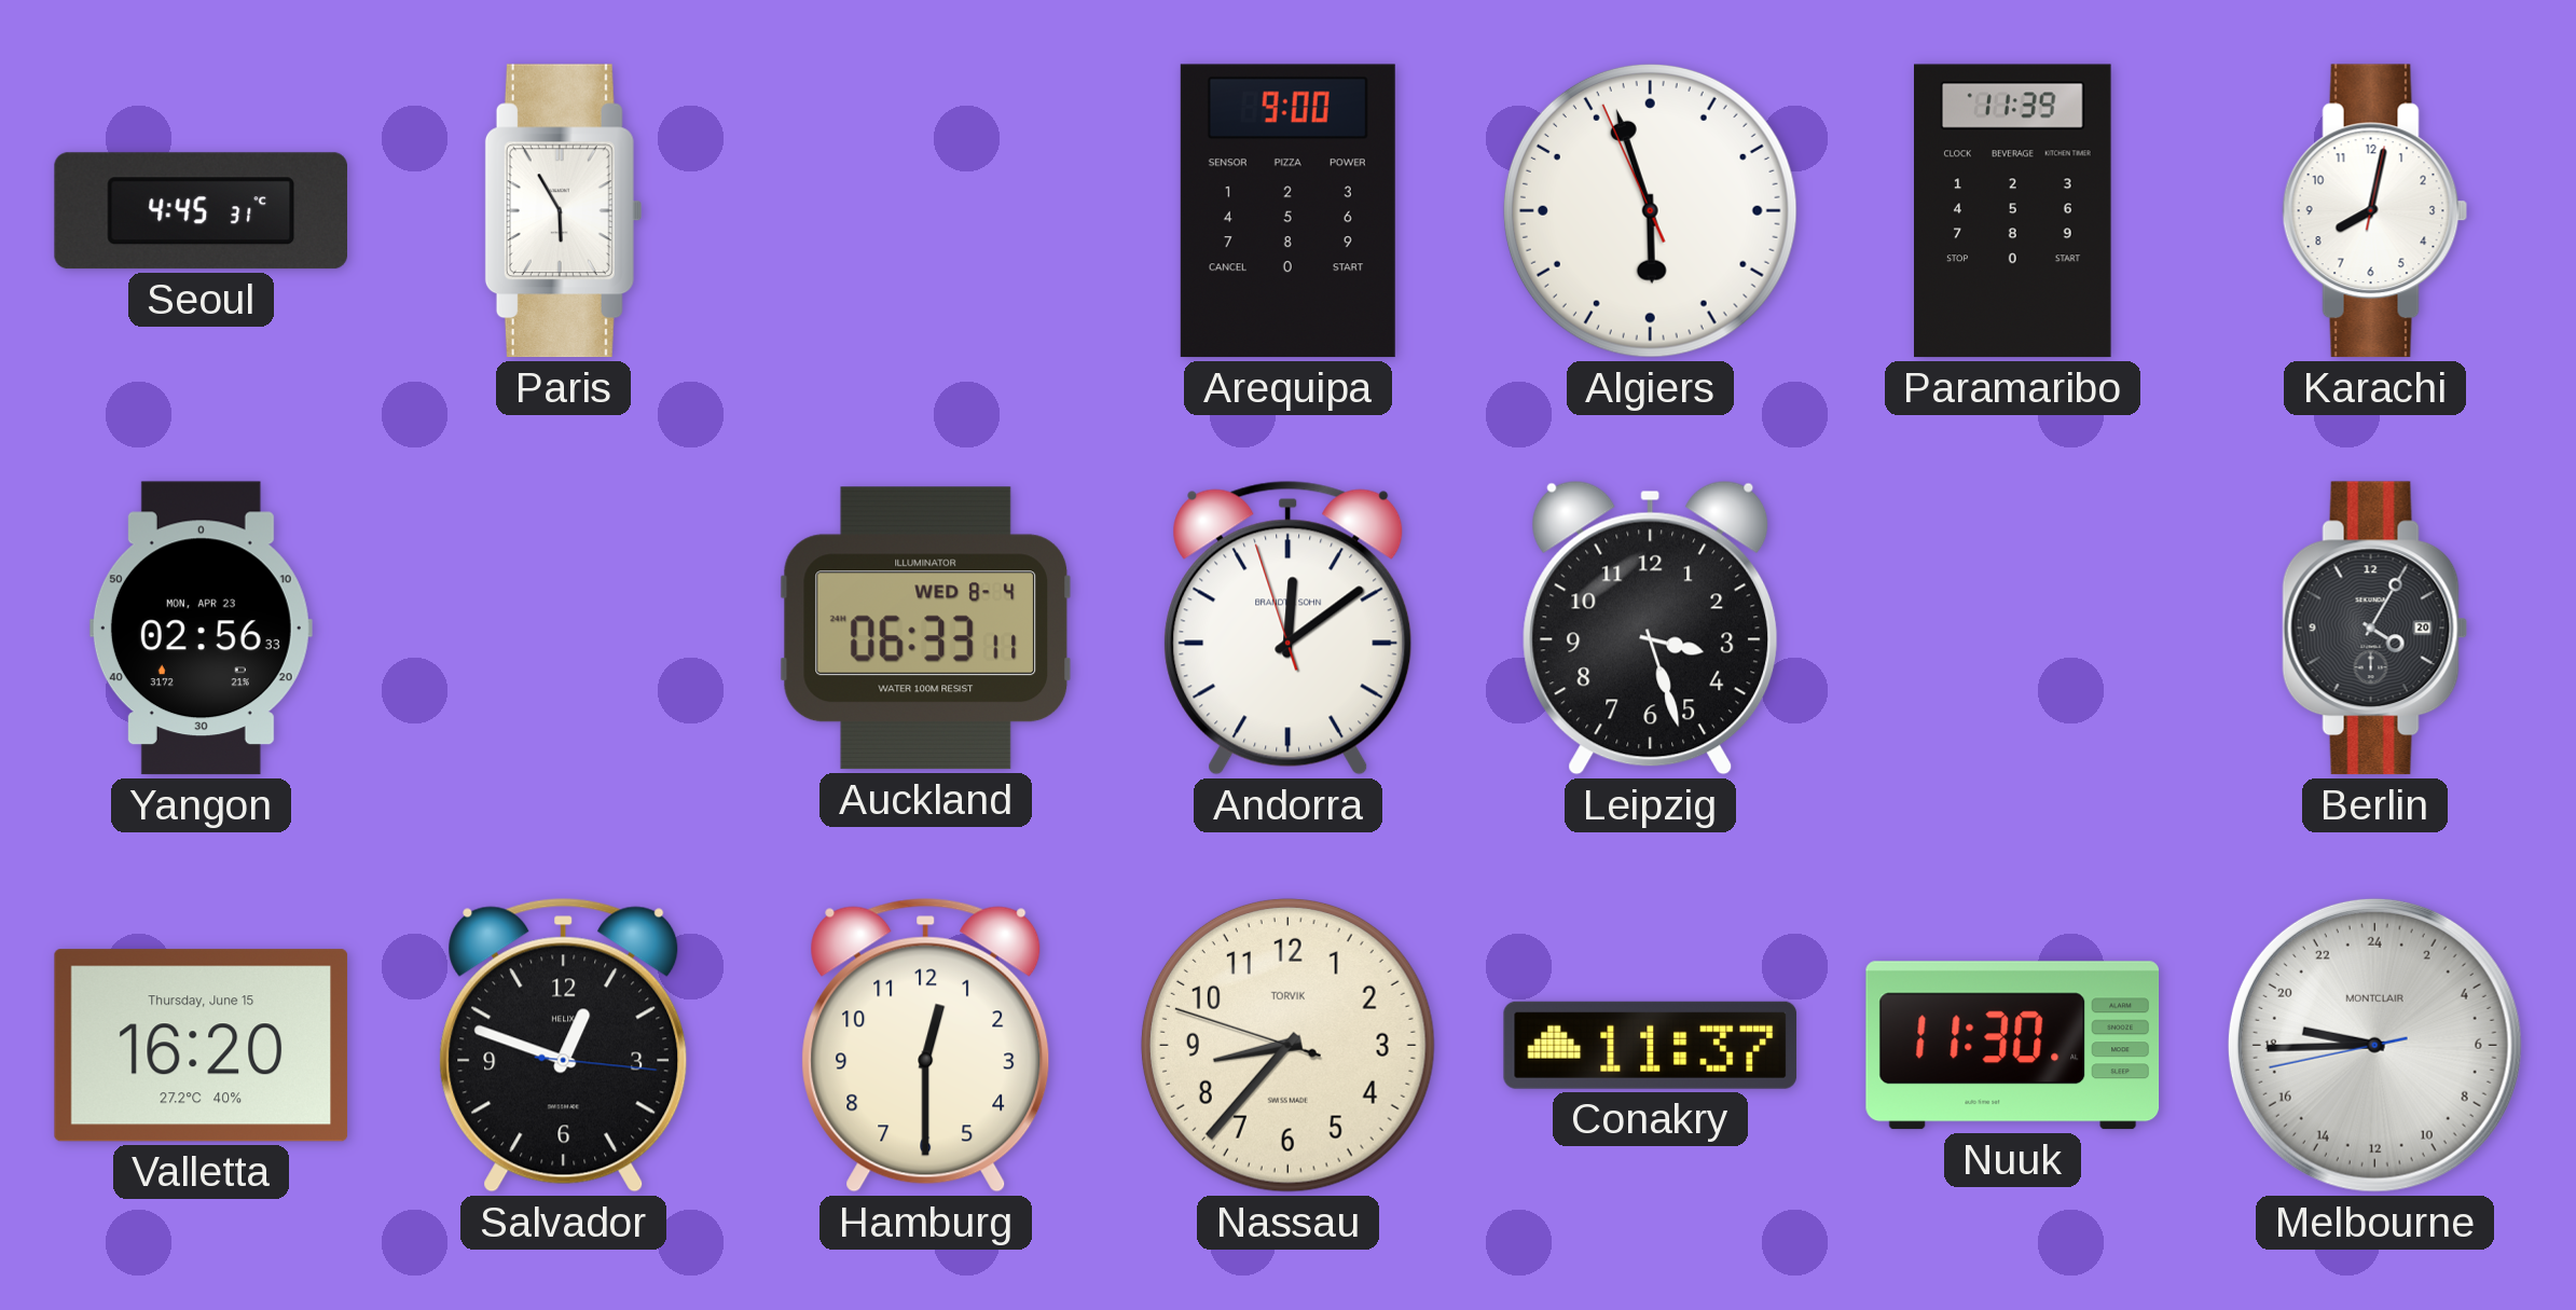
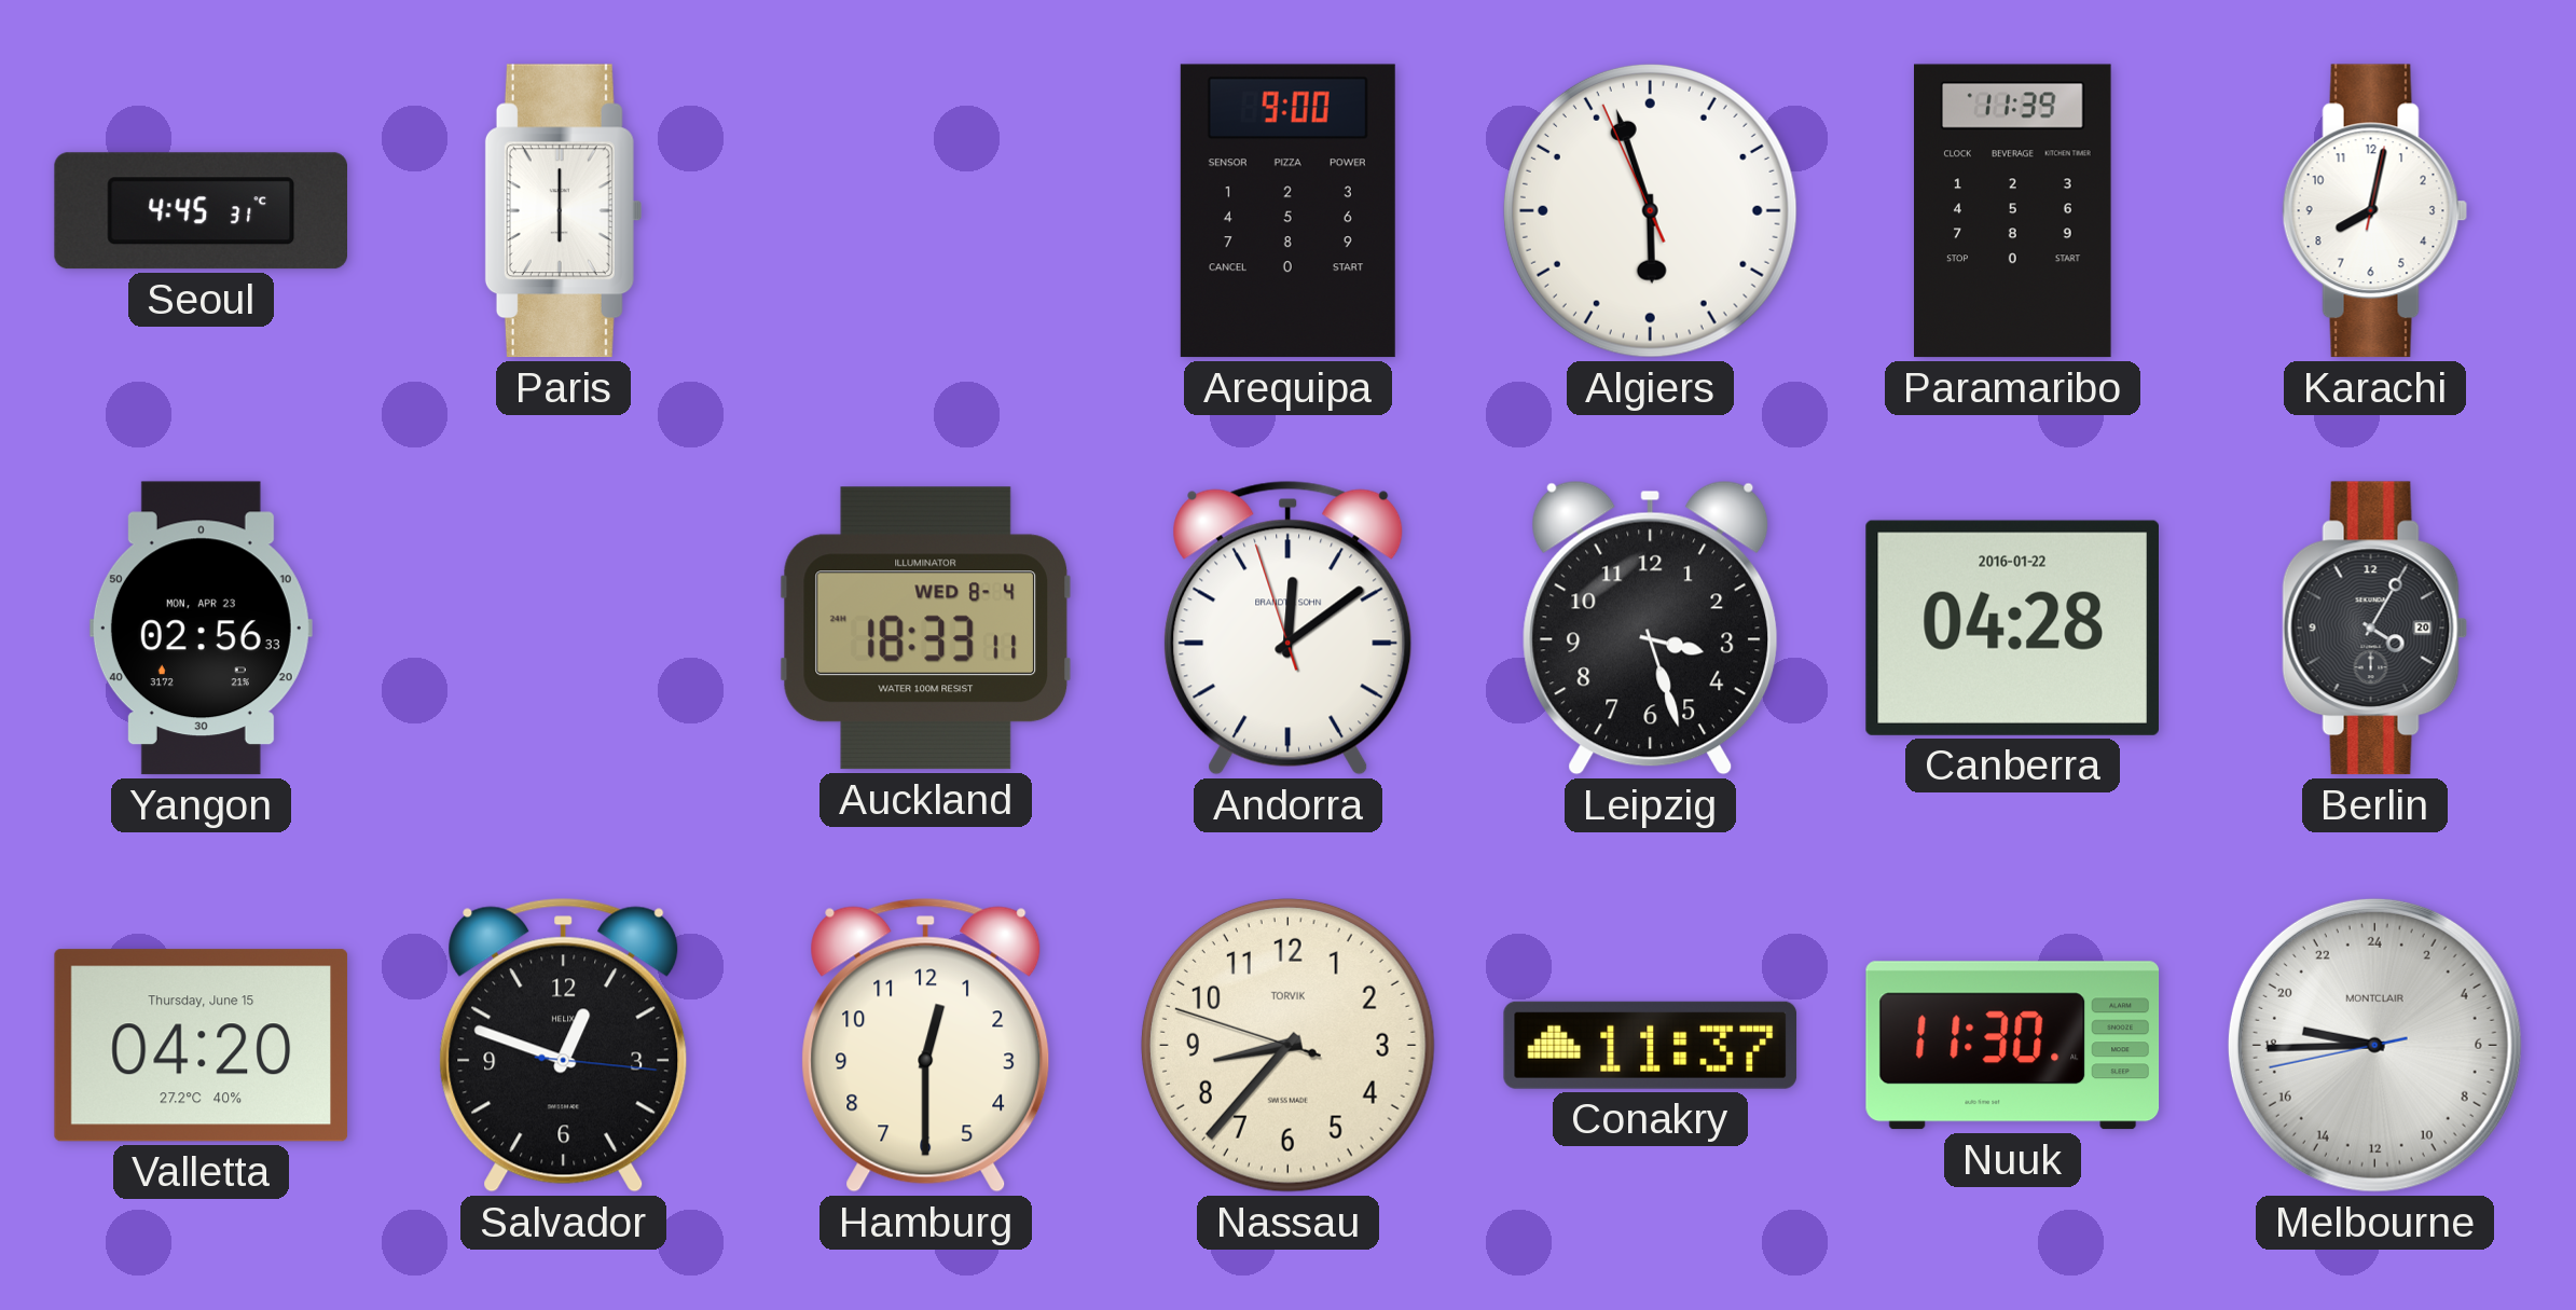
Paris: 5:55 -> 6:00 (563, 211)
Auckland: 06:33 -> 18:33 (925, 629)
Canberra: none -> 04:28 (2012, 628)
Valletta: 16:20 -> 04:20 (202, 1046)
